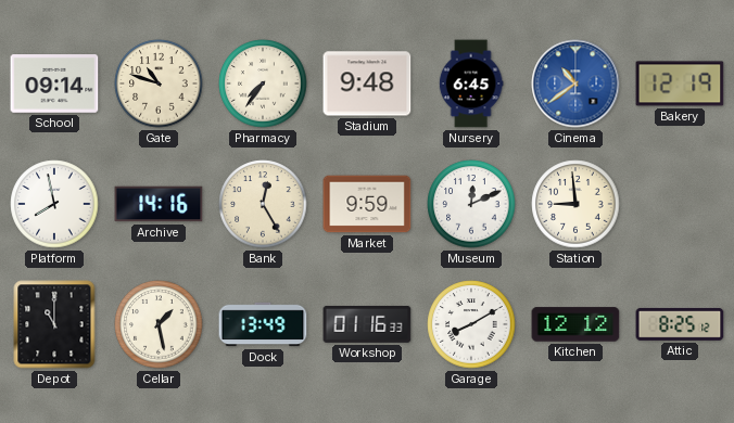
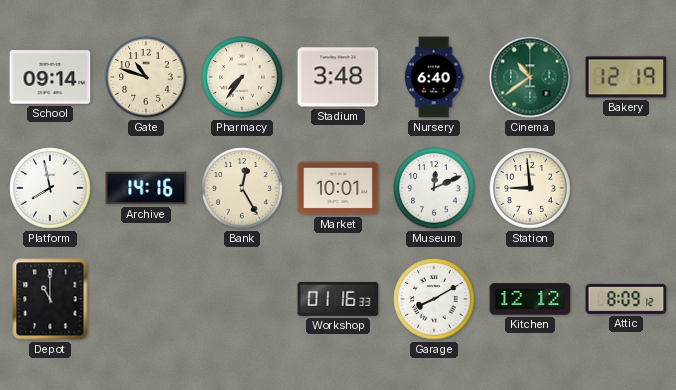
Stadium: 9:48 -> 3:48 (338, 77)
Nursery: 6:45 -> 6:40 (434, 77)
Cinema dial: blue -> green (530, 77)
Market: 9:59 -> 10:01 (338, 188)
Cellar: 1:28 -> none (159, 324)
Dock: 13:49 -> none (263, 324)
Attic: 8:25 -> 8:09 (626, 299)
